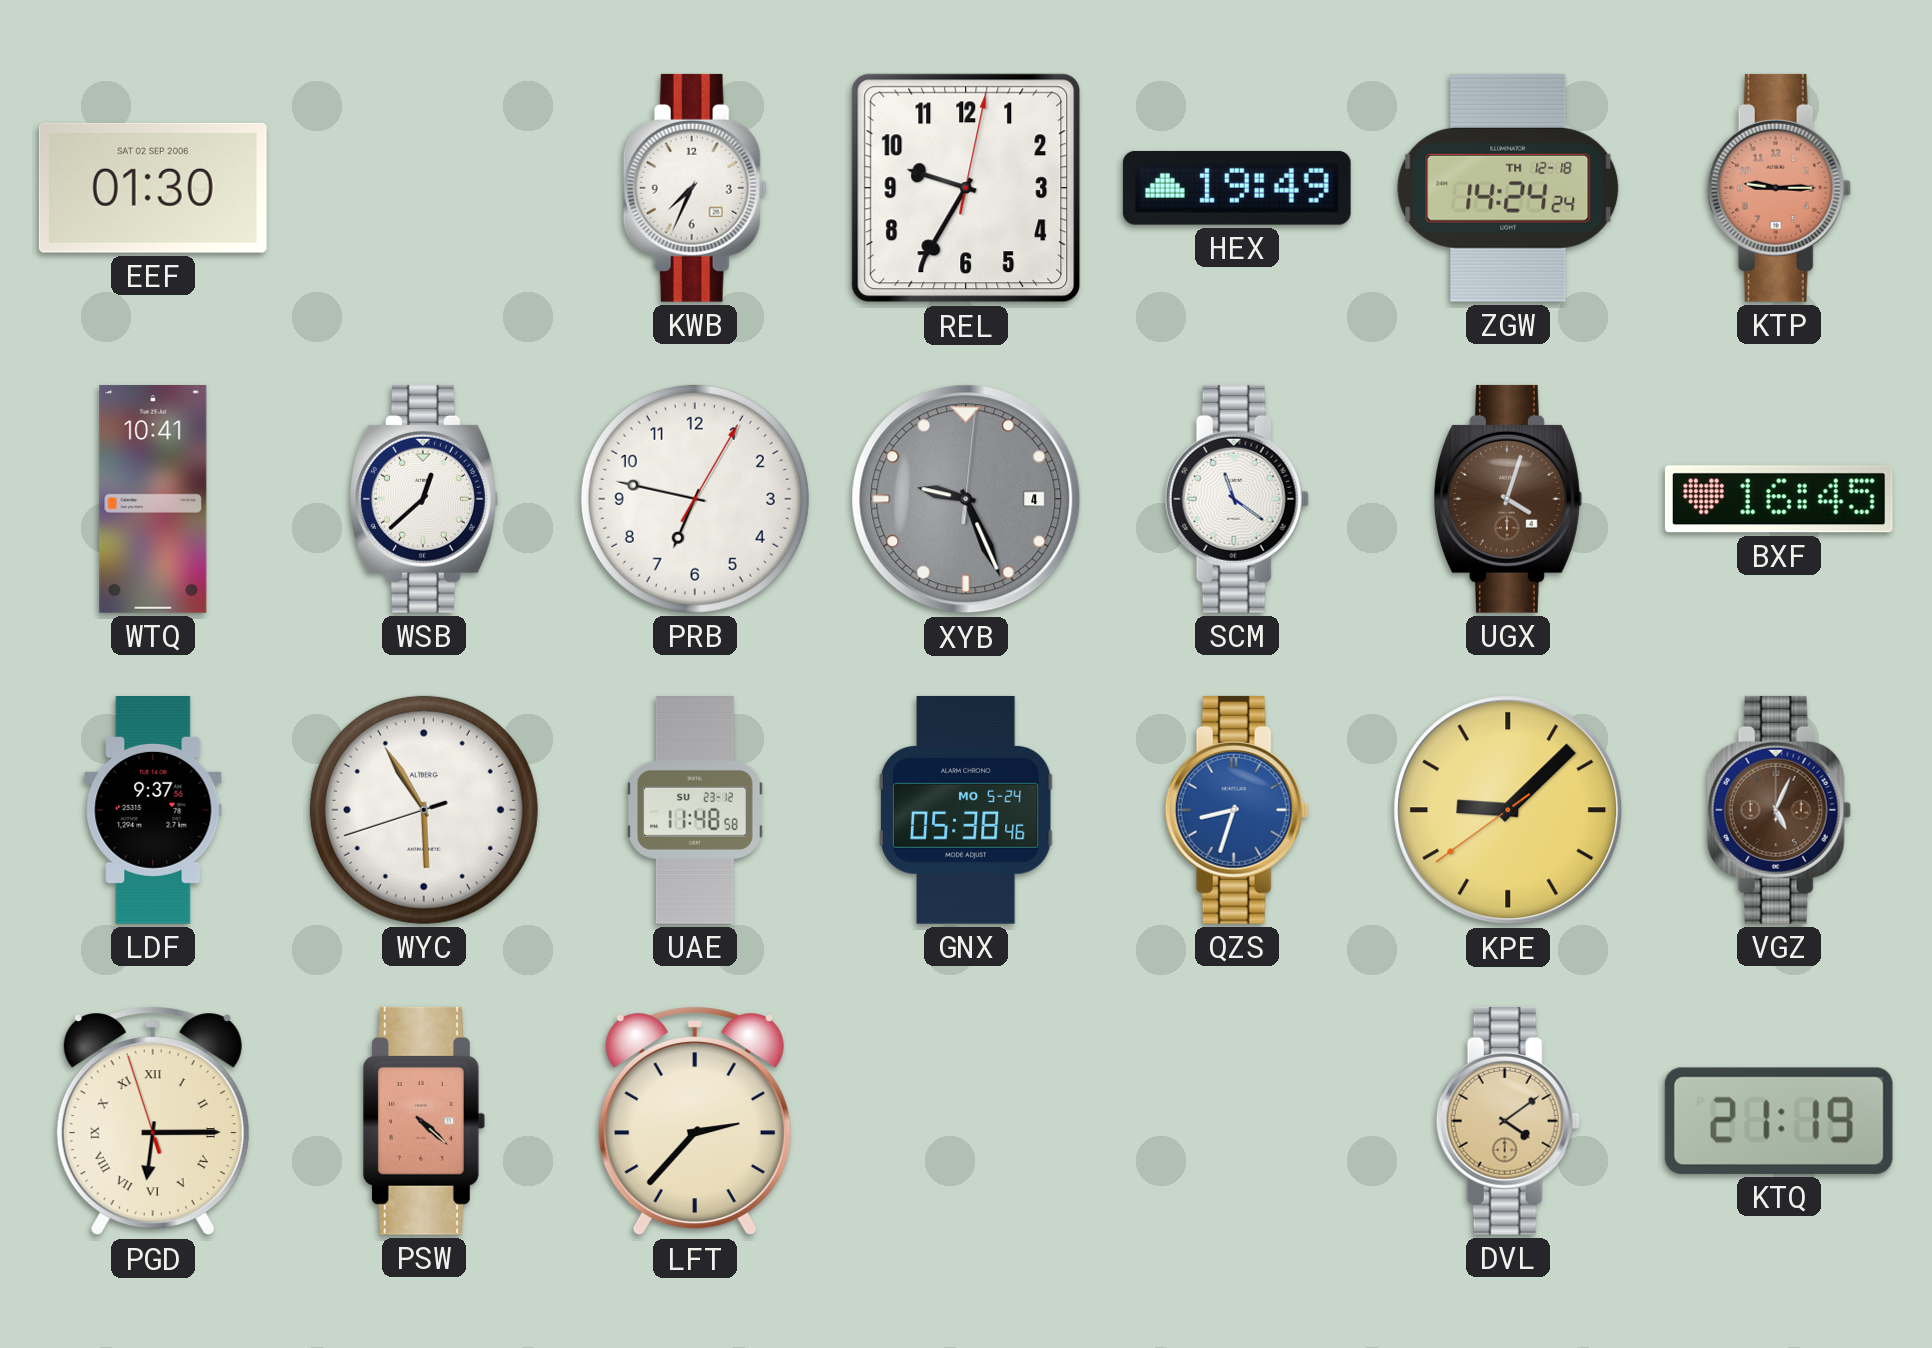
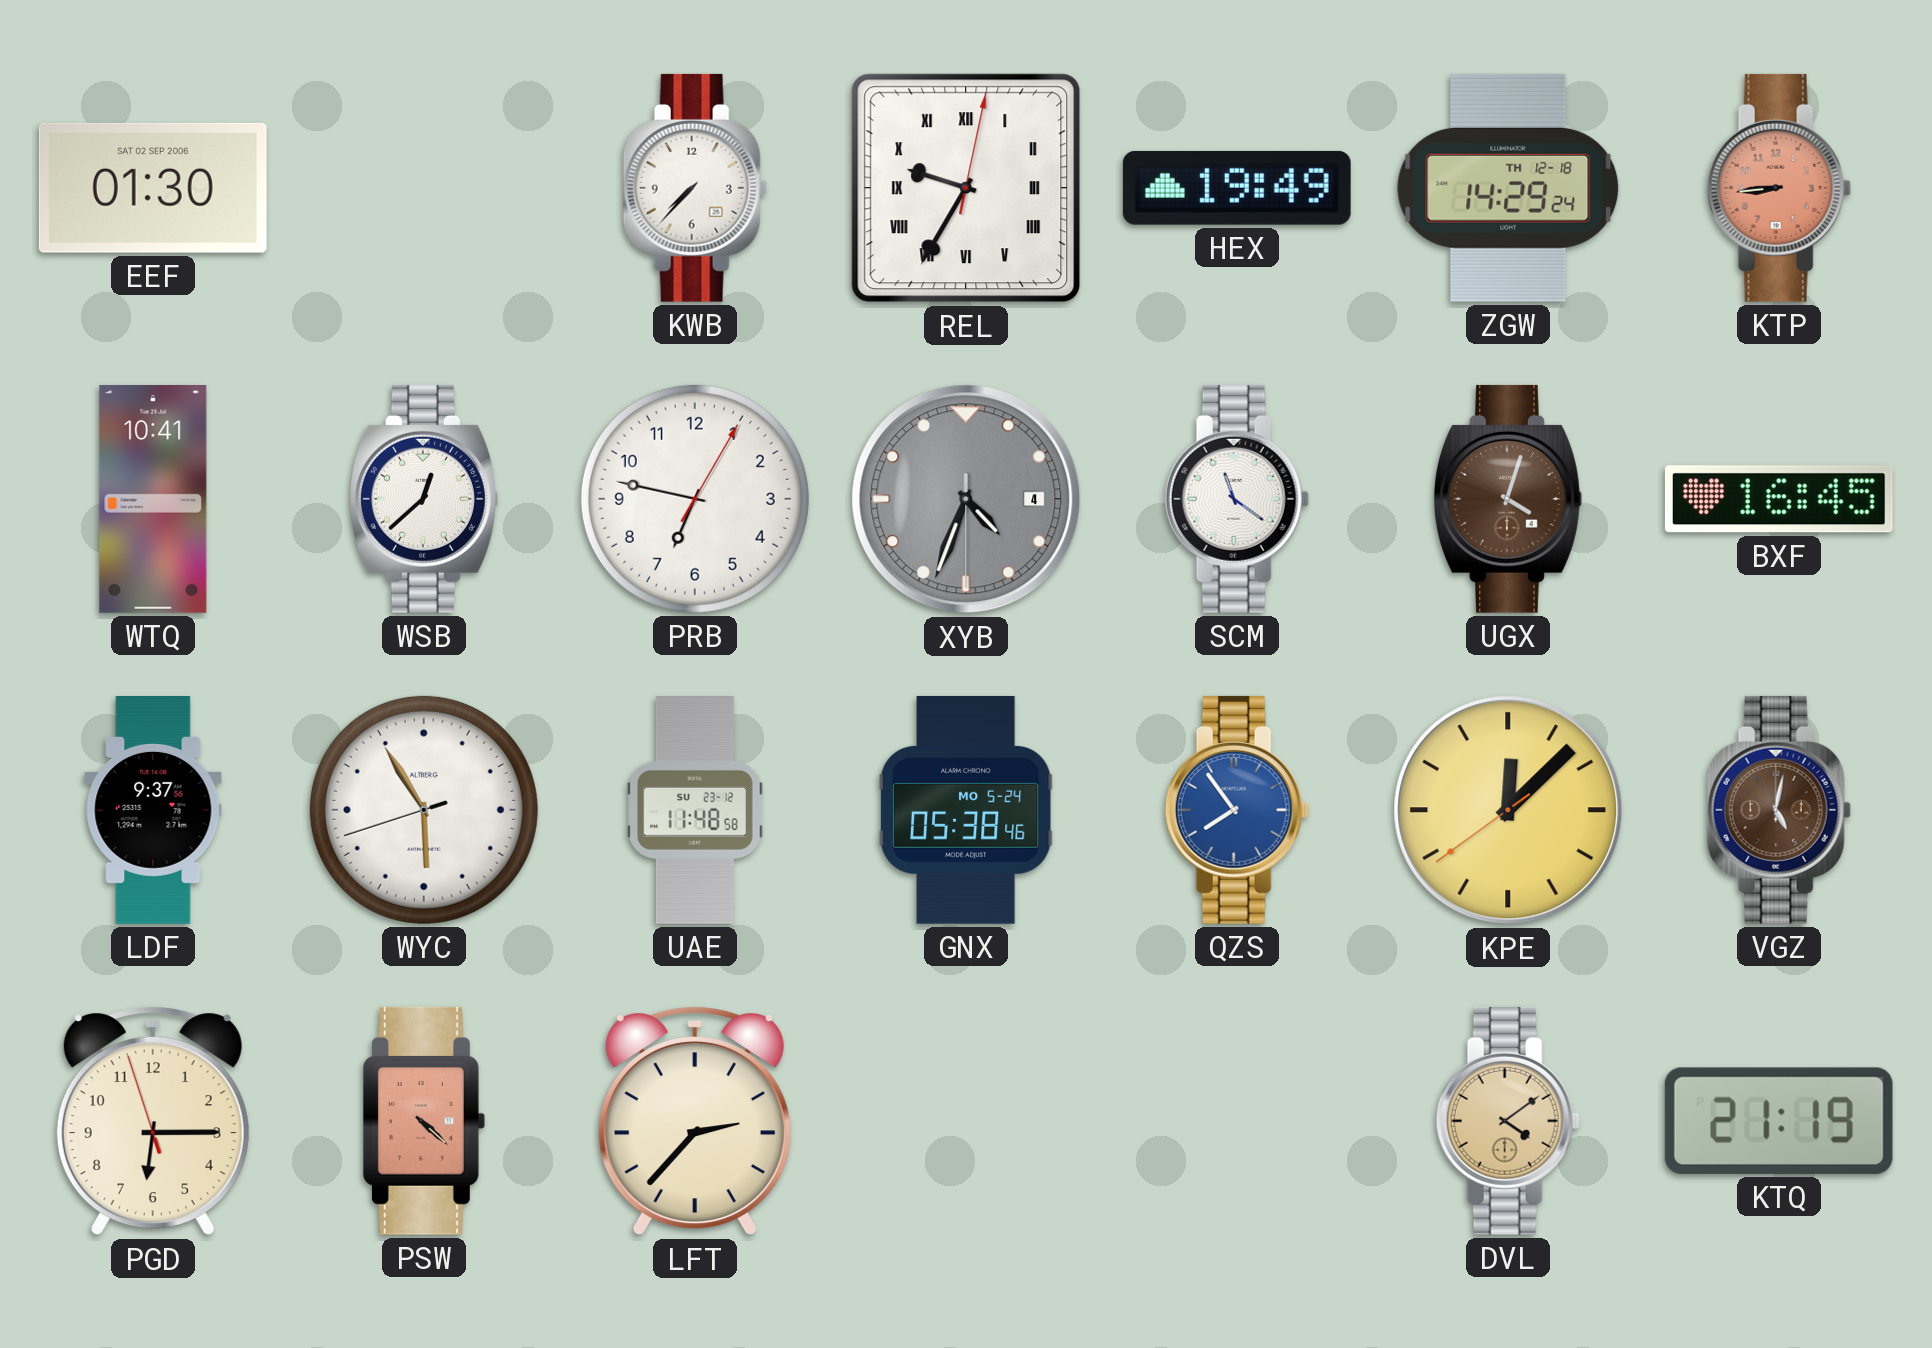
KWB: 7:34 -> 7:37 (695, 188)
REL numerals: Arabic -> Roman (966, 188)
ZGW: 14:24 -> 14:29 (1508, 188)
KTP: 9:15 -> 8:44 (1779, 188)
XYB: 9:26 -> 4:33 (966, 499)
QZS: 8:33 -> 7:54 (1237, 810)
KPE: 9:07 -> 12:07 (1508, 810)
VGZ: 5:04 -> 5:02 (1779, 810)
PGD numerals: Roman -> Arabic (153, 1121)
